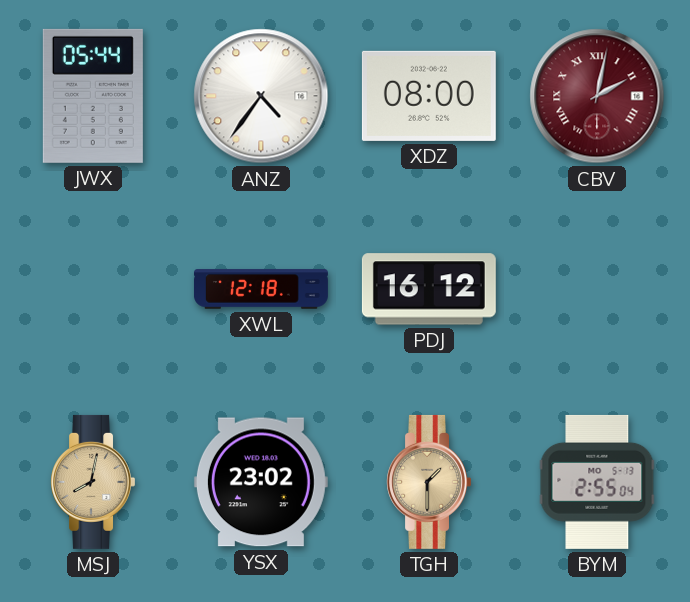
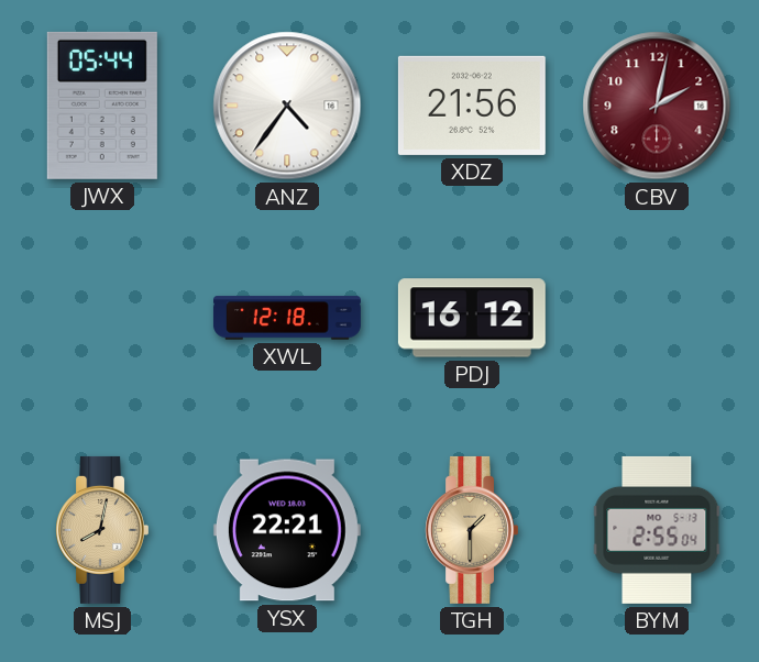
XDZ: 08:00 -> 21:56 (472, 106)
CBV numerals: Roman -> Arabic (657, 106)
YSX: 23:02 -> 22:21 (287, 530)
